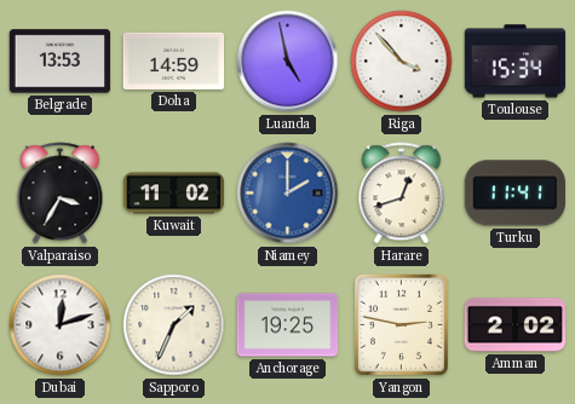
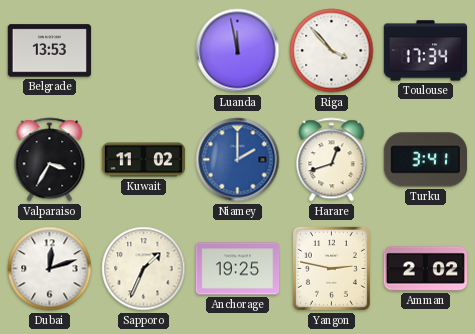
Doha: 14:59 -> none (174, 60)
Luanda: 4:58 -> 11:58 (238, 51)
Toulouse: 15:34 -> 17:34 (426, 51)
Turku: 11:41 -> 3:41 (425, 160)
